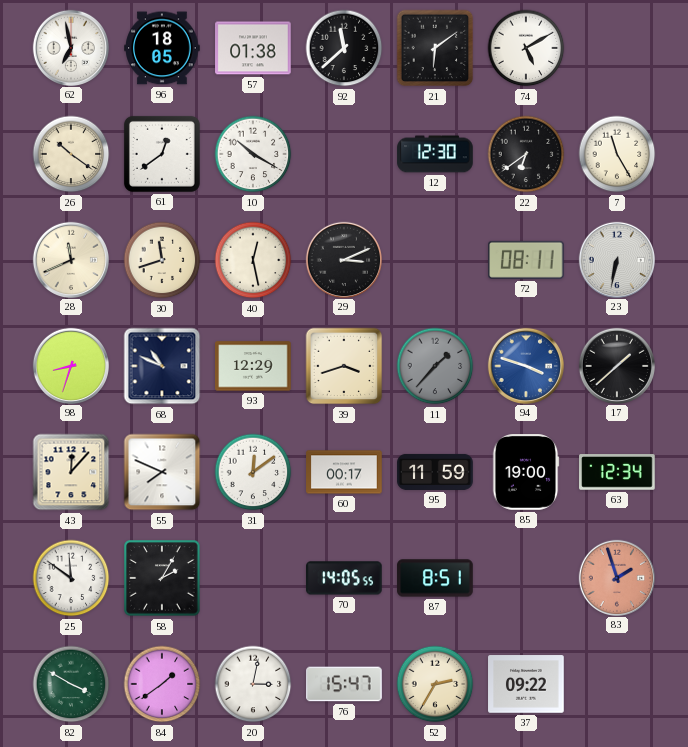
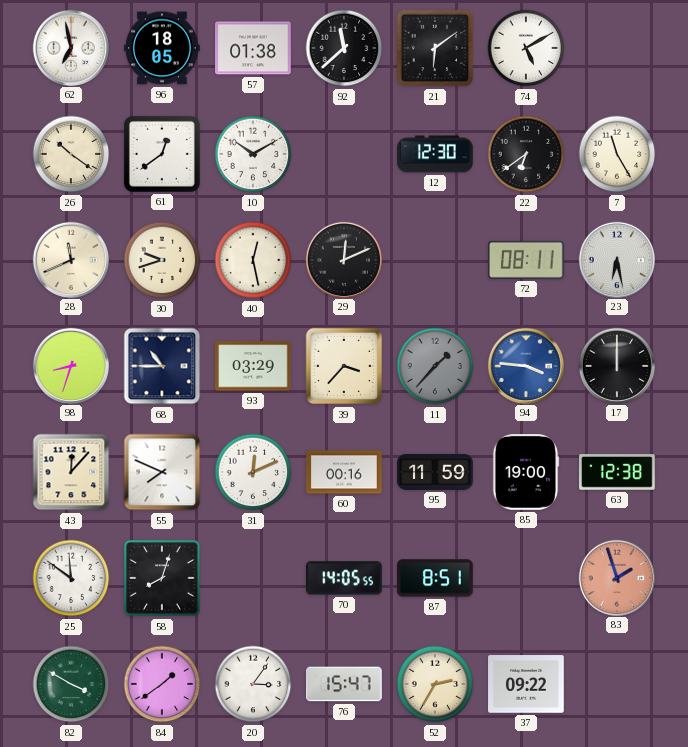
10: 10:20 -> 10:10 (253, 154)
30: 11:42 -> 9:42 (162, 260)
29: 3:11 -> 12:11 (343, 259)
23: 6:32 -> 6:28 (616, 259)
68: 10:49 -> 10:45 (162, 366)
93: 12:29 -> 03:29 (253, 366)
39: 3:42 -> 3:37 (344, 366)
94: 3:48 -> 3:46 (525, 365)
17: 1:38 -> 12:00 (616, 365)
31: 12:09 -> 12:11 (253, 472)
60: 00:17 -> 00:16 (344, 472)
63: 12:34 -> 12:38 (617, 472)
58: 2:05 -> 8:03 (162, 578)
20: 3:02 -> 3:06 (253, 684)
